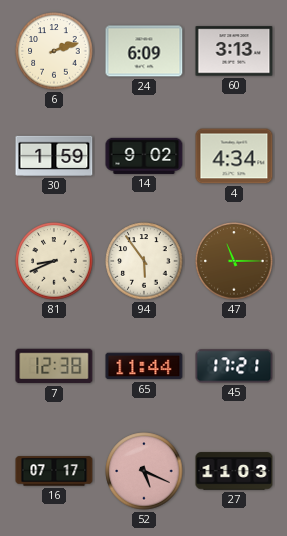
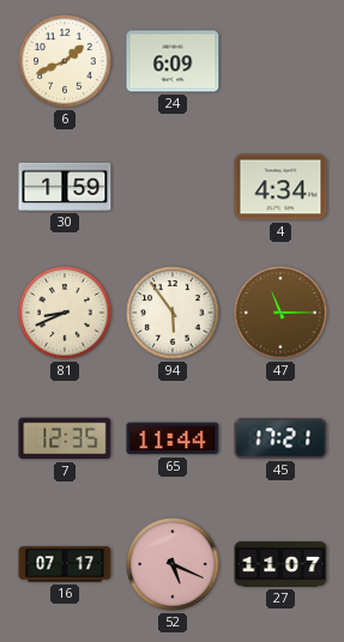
6: 2:12 -> 1:41 (65, 61)
60: 3:13 -> none (234, 51)
14: 9:02 -> none (144, 156)
7: 12:38 -> 12:35 (65, 438)
27: 11:03 -> 11:07 (280, 564)
